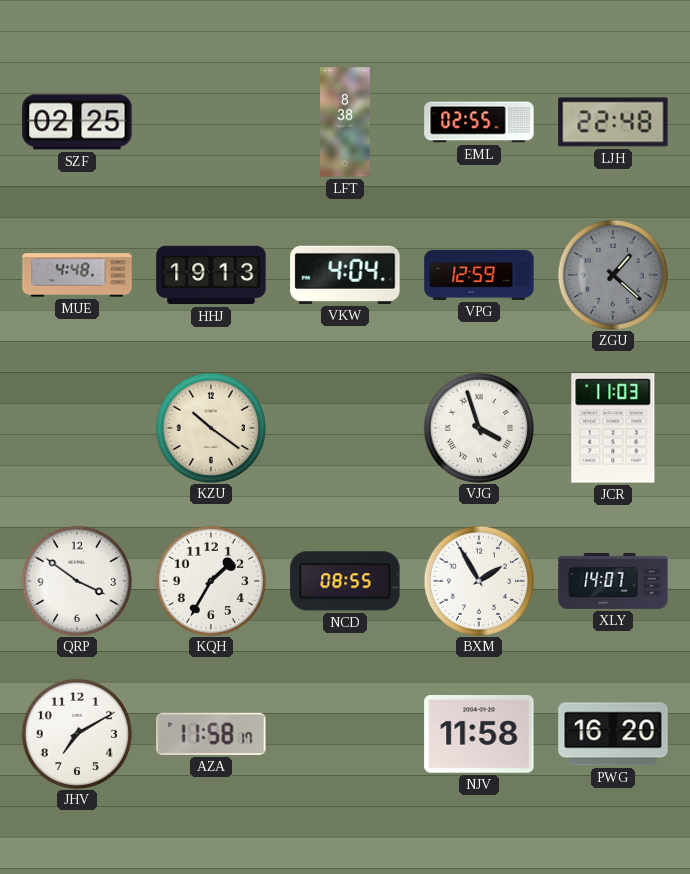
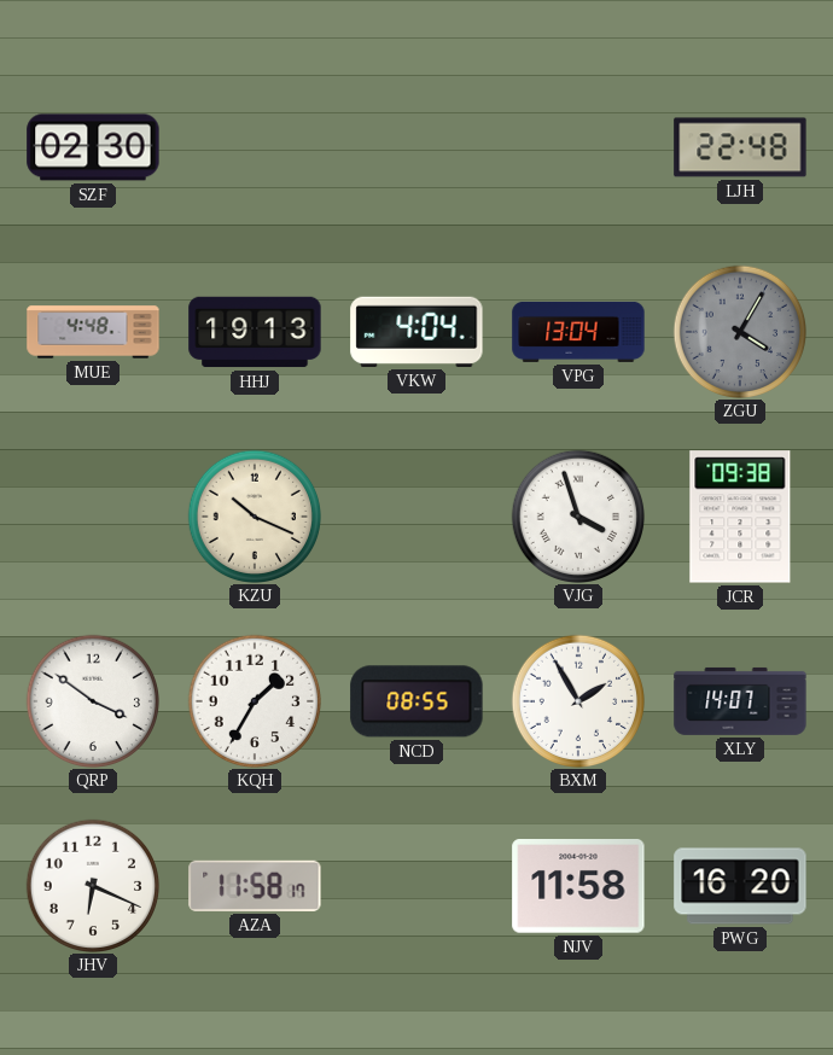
SZF: 02:25 -> 02:30 (93, 147)
LFT: 8:38 -> none (346, 122)
EML: 02:55 -> none (479, 122)
VPG: 12:59 -> 13:04 (578, 332)
ZGU: 1:22 -> 4:05 (739, 331)
KZU: 10:21 -> 10:19 (254, 515)
JCR: 11:03 -> 09:38 (740, 517)
JHV: 7:10 -> 6:19 (92, 885)
